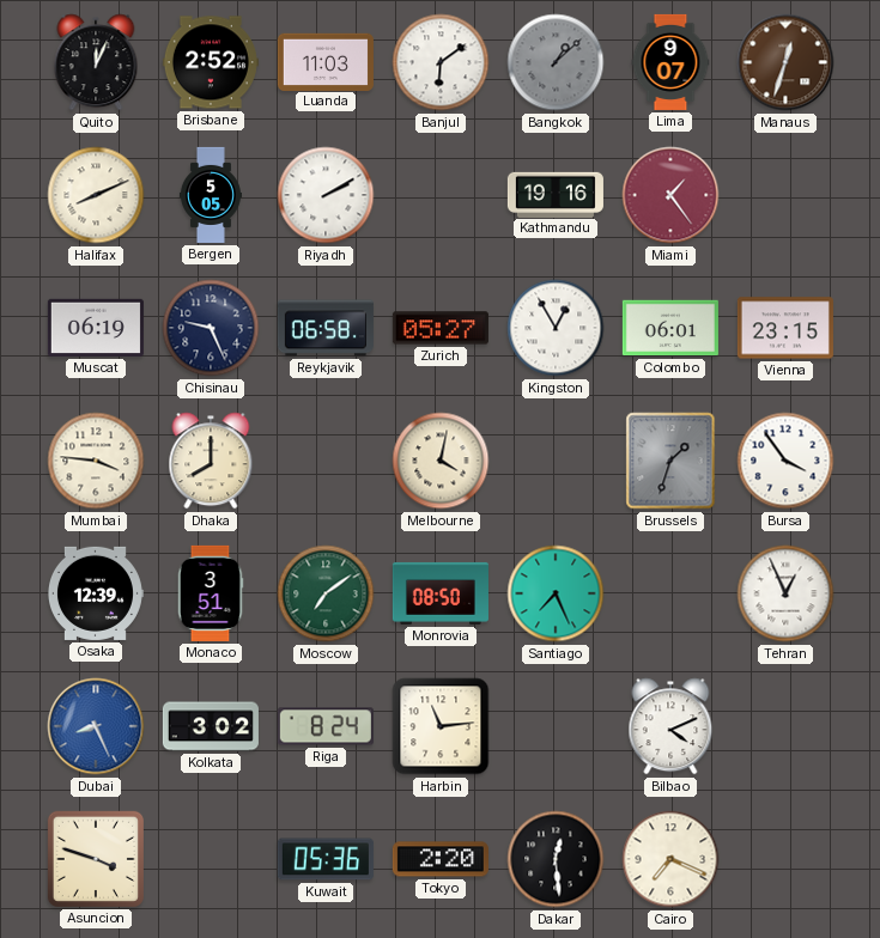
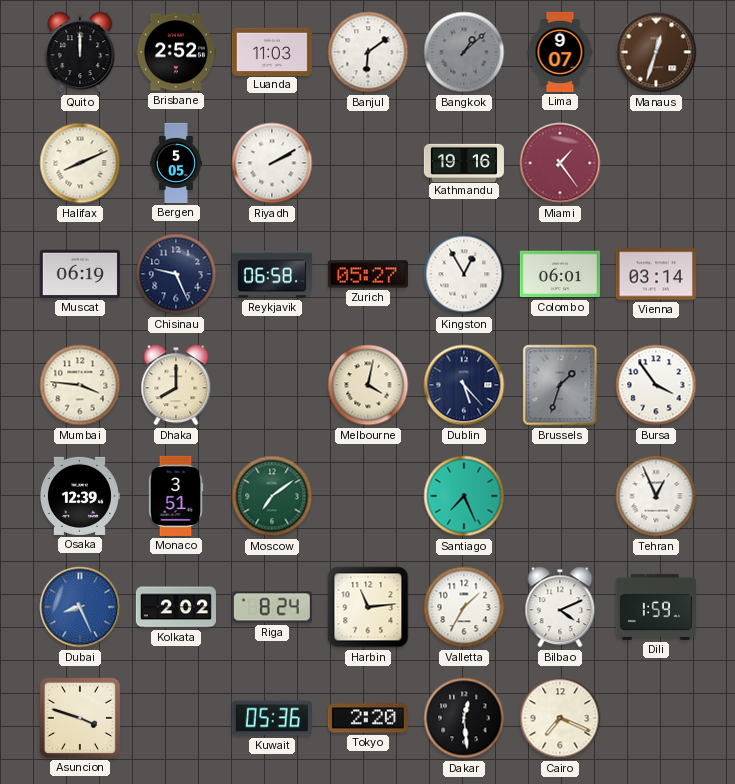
Quito: 12:04 -> 12:00 (80, 52)
Vienna: 23:15 -> 03:14 (656, 274)
Dublin: none -> 5:23 (464, 385)
Monrovia: 08:50 -> none (441, 593)
Kolkata: 3:02 -> 2:02 (176, 607)
Valletta: none -> 1:35 (464, 607)
Dili: none -> 1:59 (656, 607)
